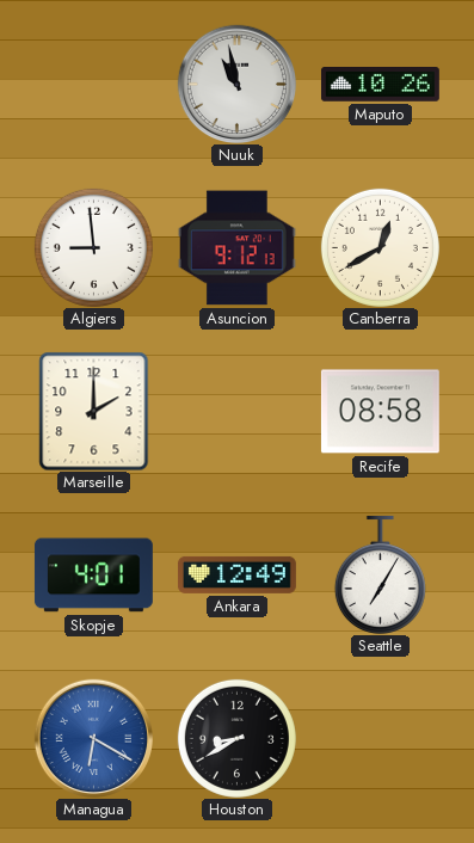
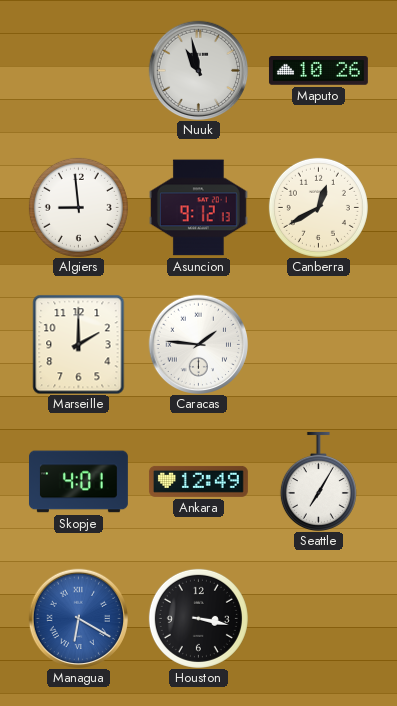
Caracas: none -> 1:46 (198, 344)
Recife: 08:58 -> none (380, 412)
Houston: 8:40 -> 3:17 (198, 618)
